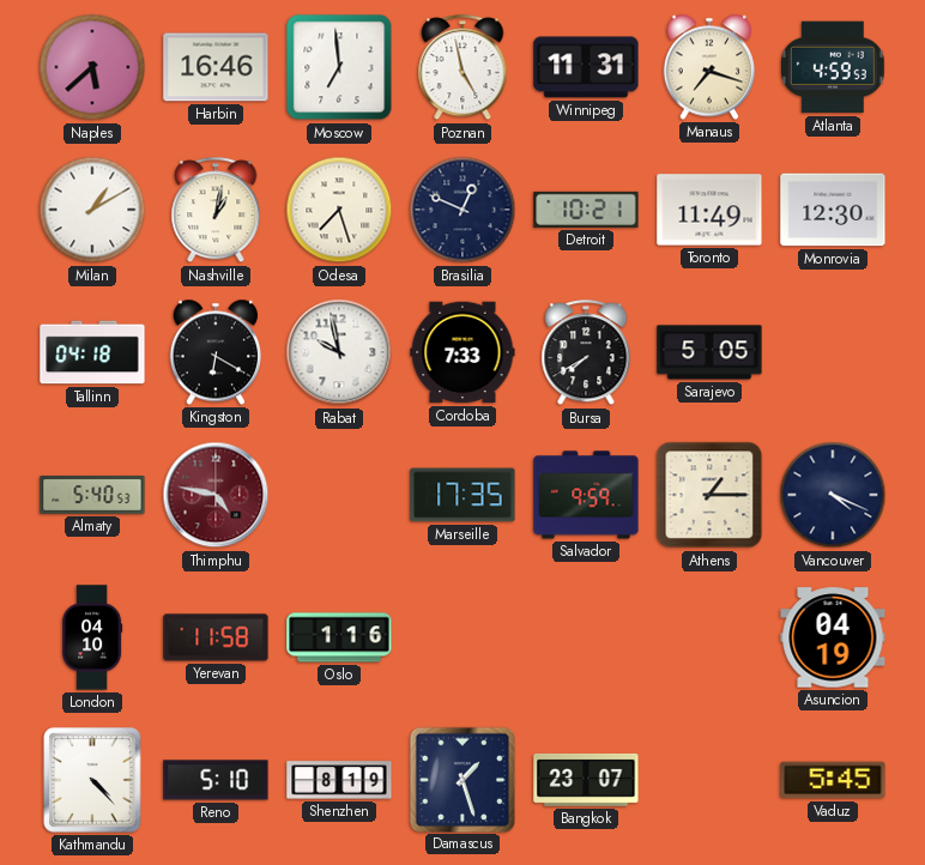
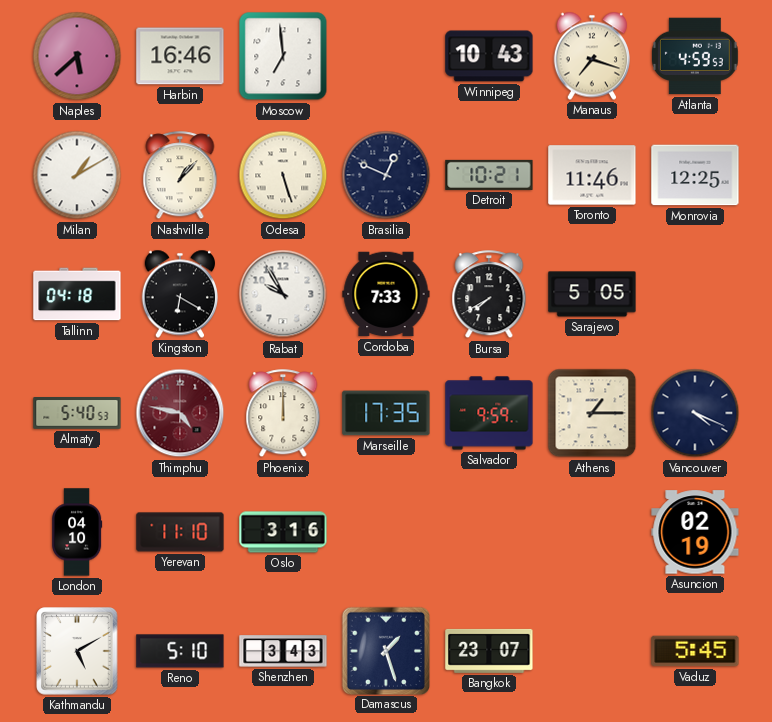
Poznan: 4:58 -> none (462, 68)
Winnipeg: 11:31 -> 10:43 (489, 56)
Nashville: 1:02 -> 1:07 (180, 176)
Odesa: 7:27 -> 5:27 (283, 175)
Toronto: 11:49 -> 11:46 (592, 175)
Monrovia: 12:30 -> 12:25 (695, 175)
Rabat: 9:58 -> 9:55 (283, 294)
Phoenix: none -> 12:00 (283, 414)
Yerevan: 11:58 -> 11:10 (180, 532)
Oslo: 1:16 -> 3:16 (283, 532)
Asuncion: 04:19 -> 02:19 (695, 532)
Kathmandu: 4:23 -> 5:10 (77, 651)
Shenzhen: 8:19 -> 3:43 (283, 651)
